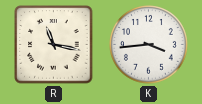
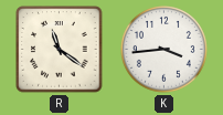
R: 11:17 -> 11:21 (60, 50)
